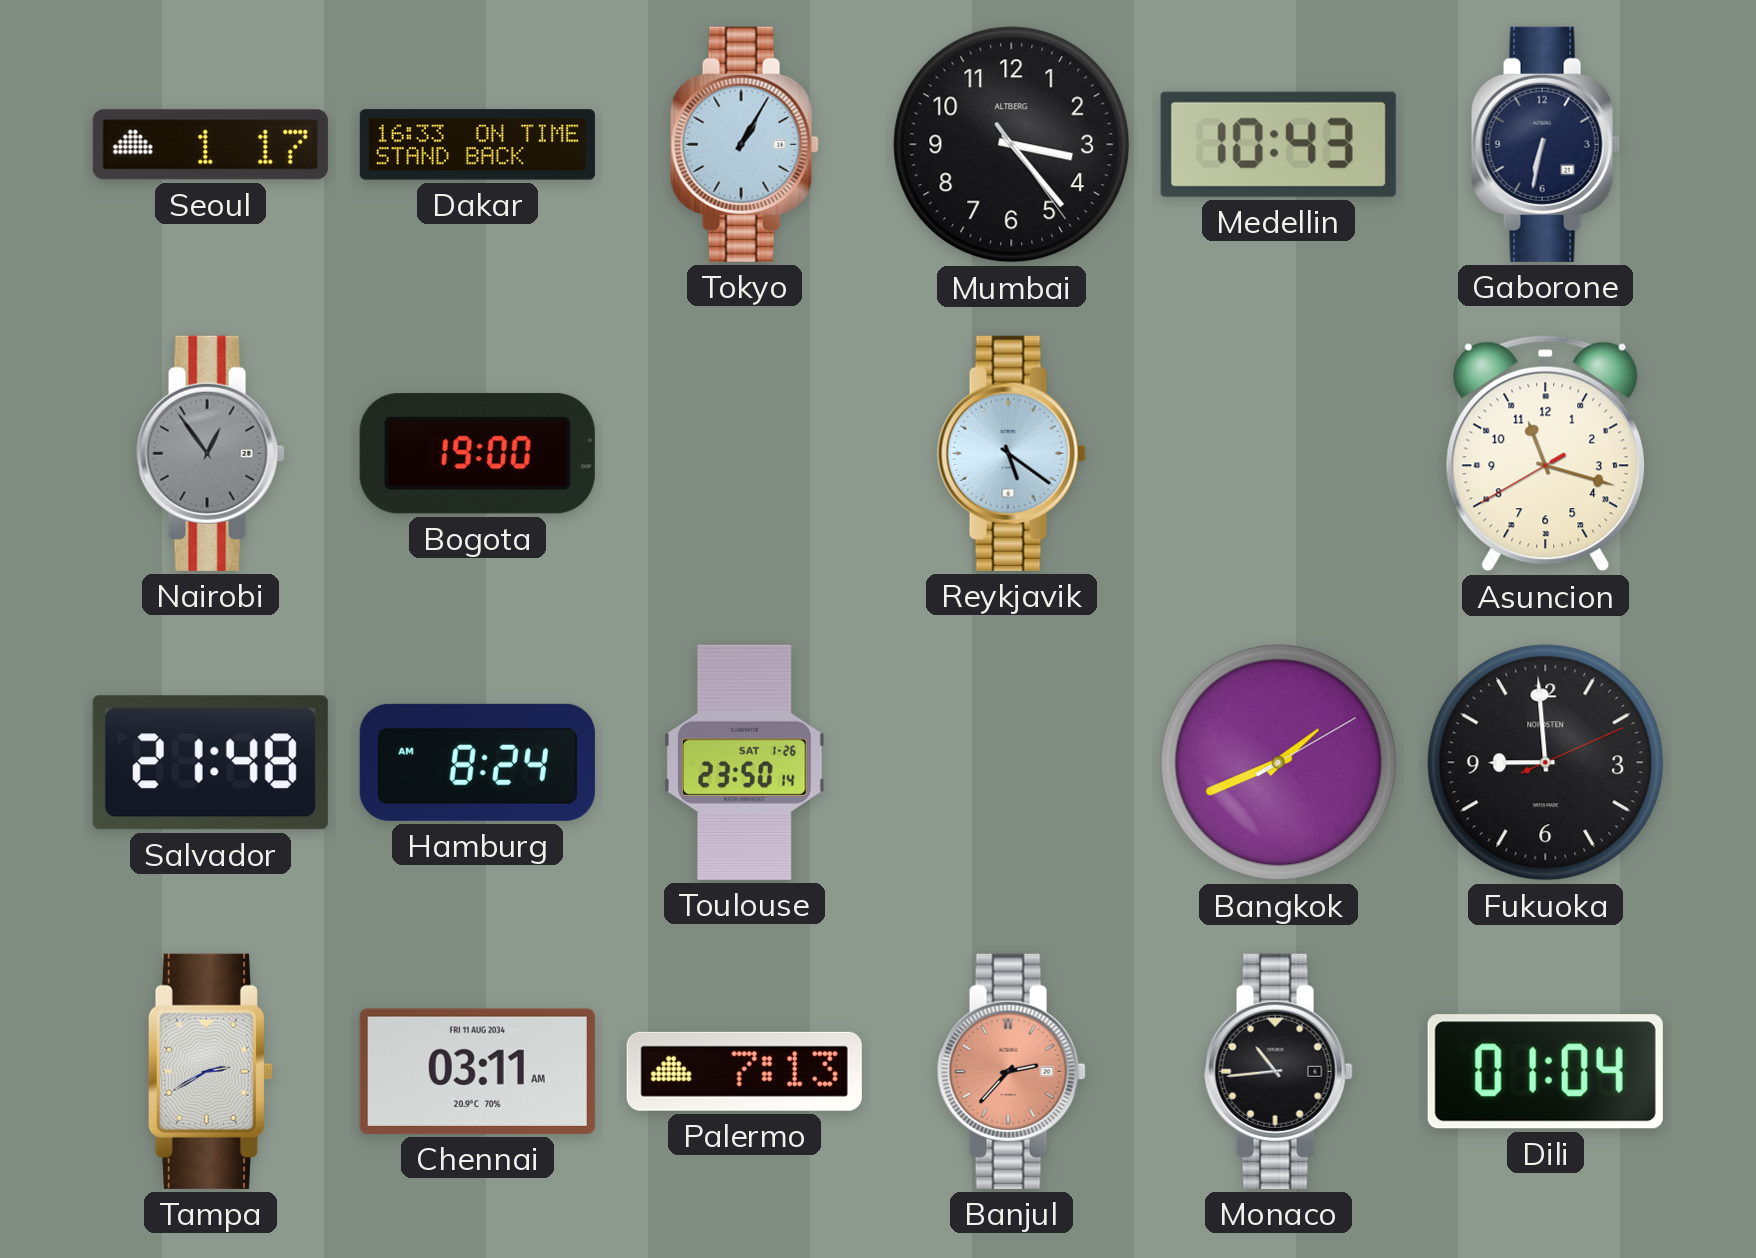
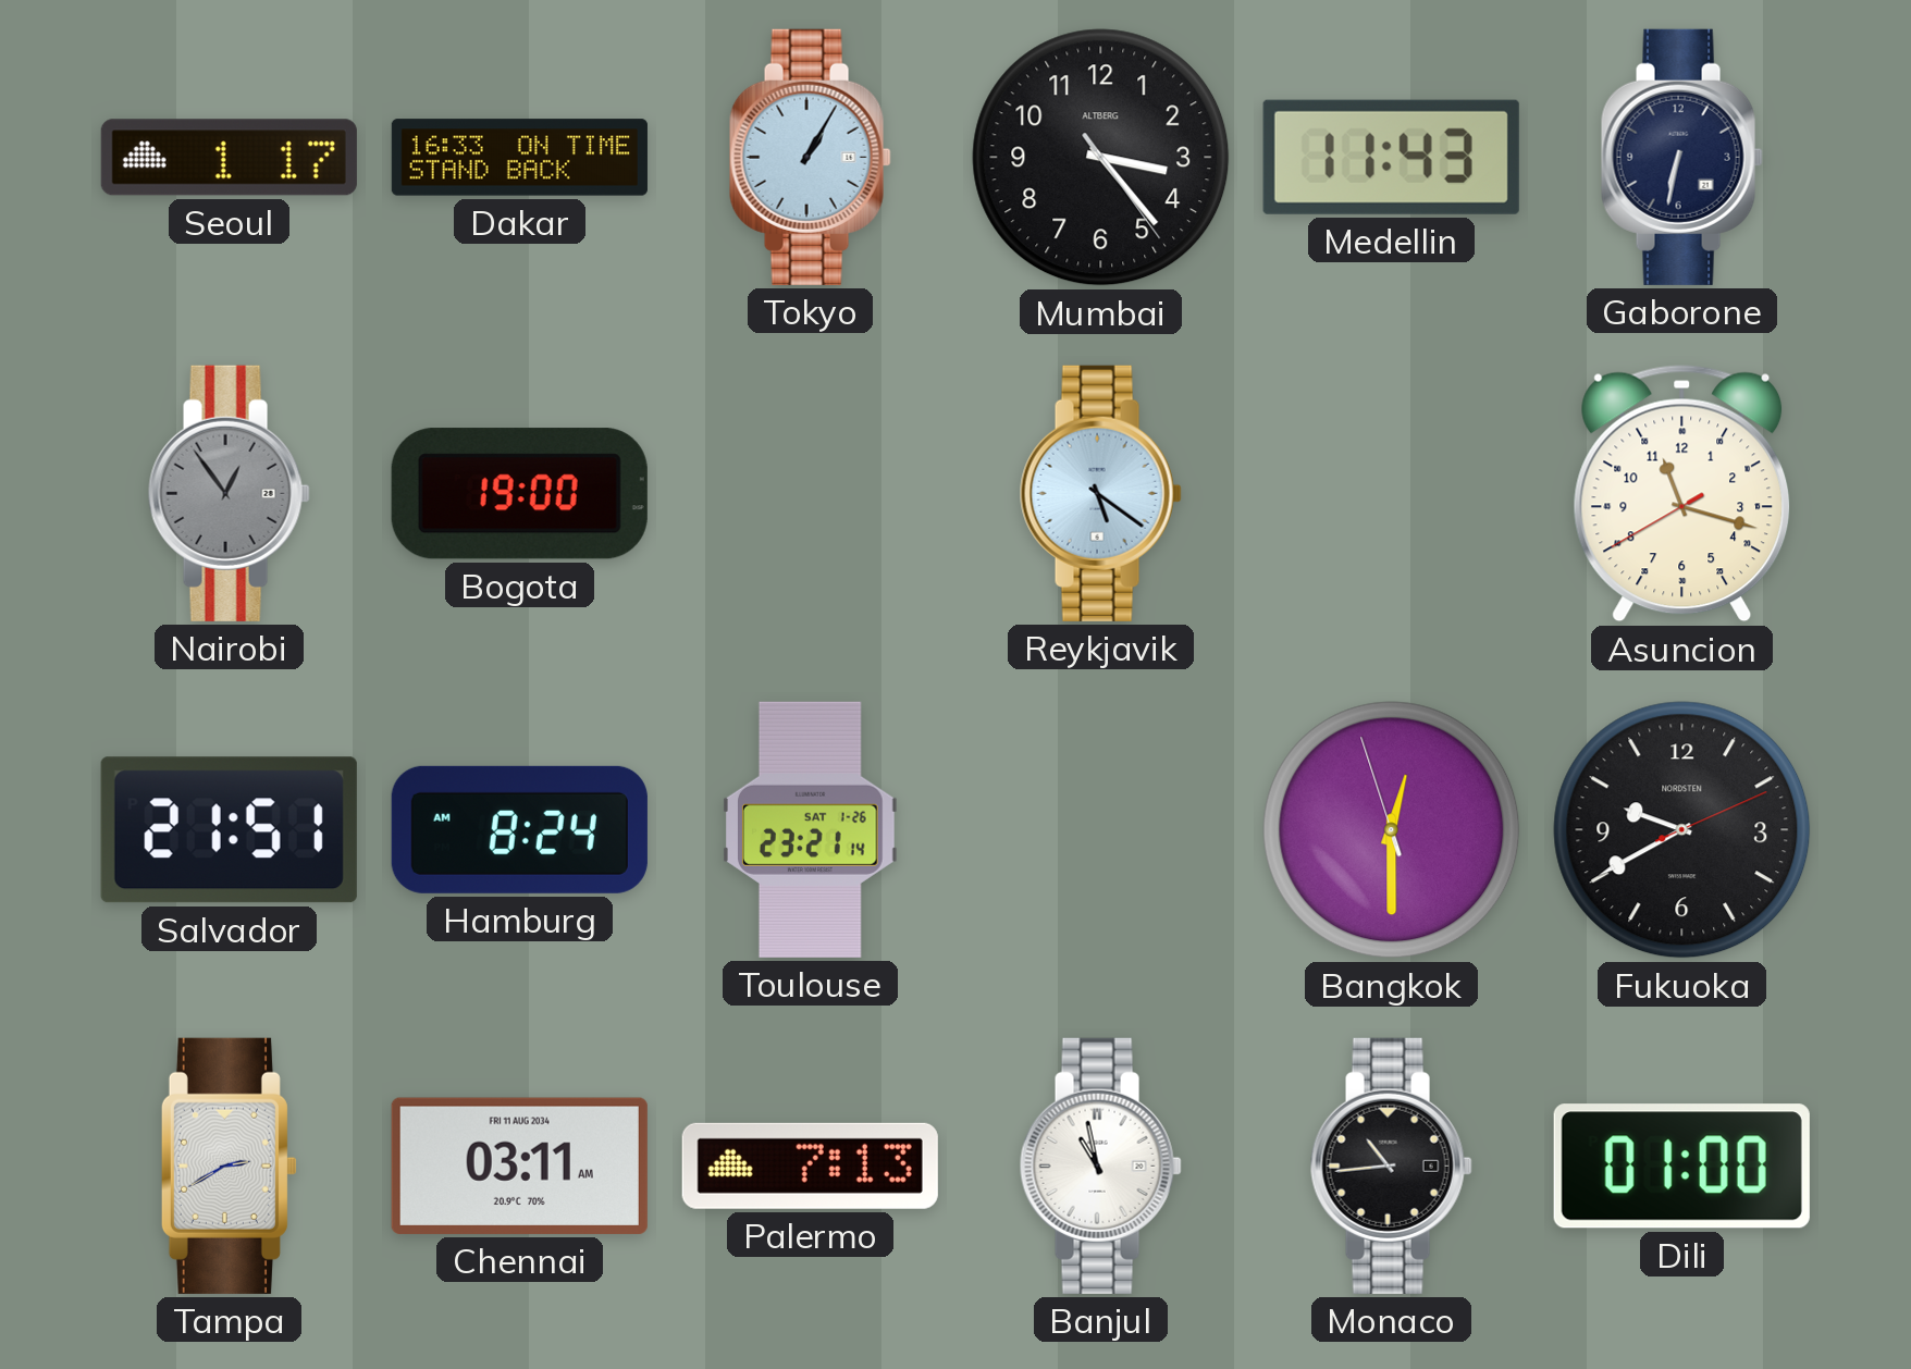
Medellin: 10:43 -> 11:43 (1391, 157)
Salvador: 21:48 -> 21:51 (229, 830)
Toulouse: 23:50 -> 23:21 (811, 829)
Bangkok: 1:41 -> 12:29 (1392, 830)
Fukuoka: 8:59 -> 9:40 (1682, 830)
Banjul: 2:37 -> 10:58 (1100, 1165)
Banjul dial: salmon -> white (1100, 1165)
Dili: 01:04 -> 01:00 (1681, 1167)
